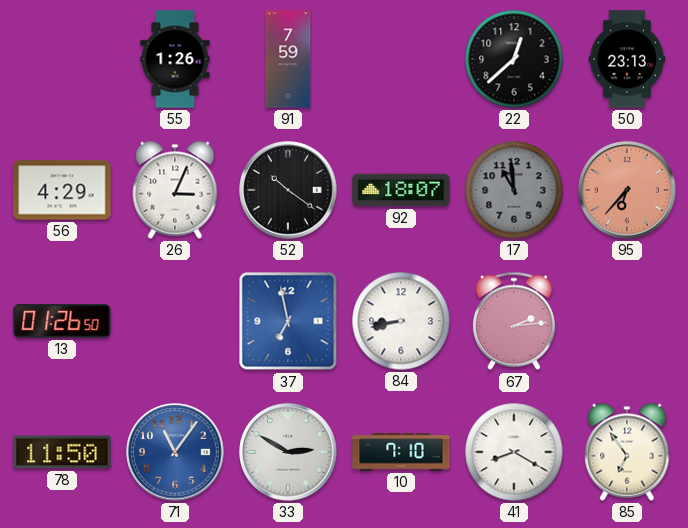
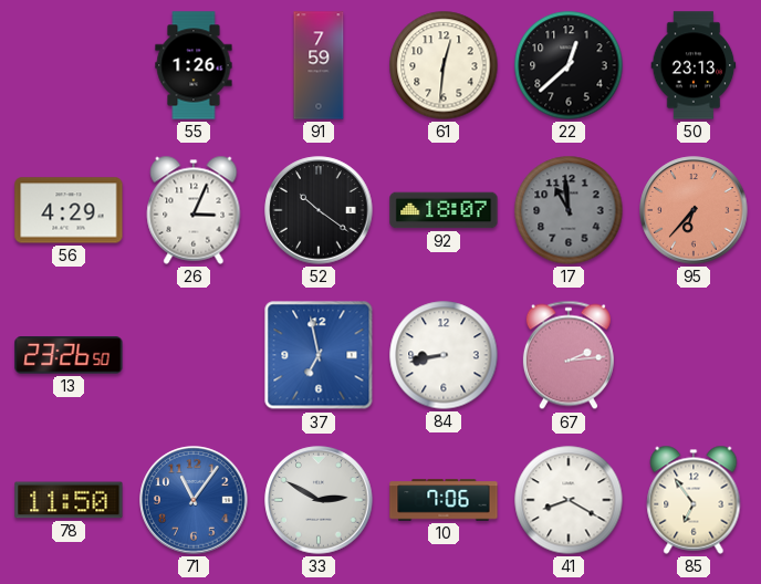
61: none -> 12:31 (444, 65)
13: 01:26 -> 23:26 (69, 355)
10: 7:10 -> 7:06 (444, 500)
